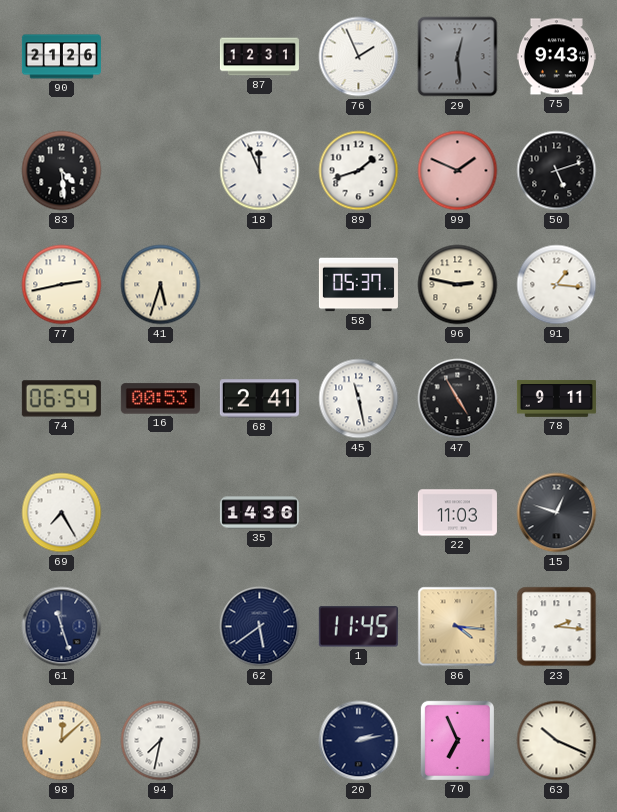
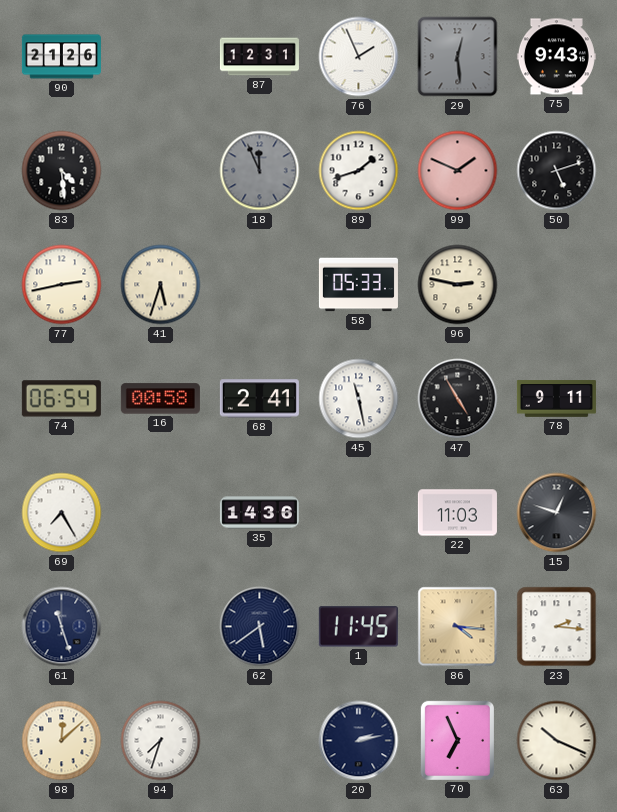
18 dial: white -> grey (260, 171)
58: 05:37 -> 05:33 (358, 285)
91: 1:16 -> none (557, 285)
16: 00:53 -> 00:58 (160, 399)
94: 7:32 -> 7:33 (161, 741)
